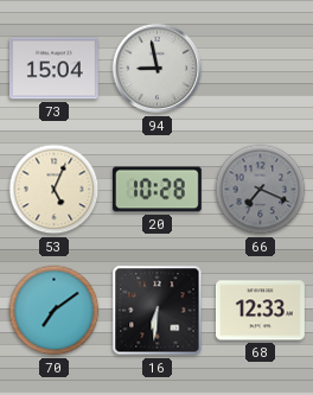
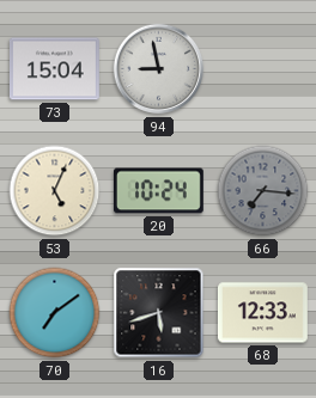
20: 10:28 -> 10:24 (158, 191)
66: 7:19 -> 7:16 (263, 191)
16: 6:31 -> 5:42 (159, 313)
